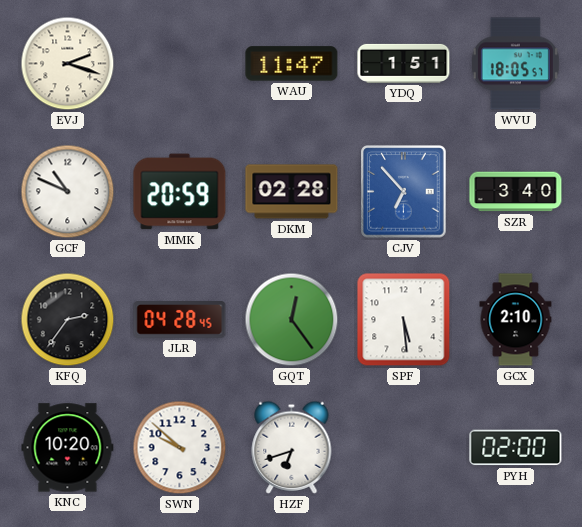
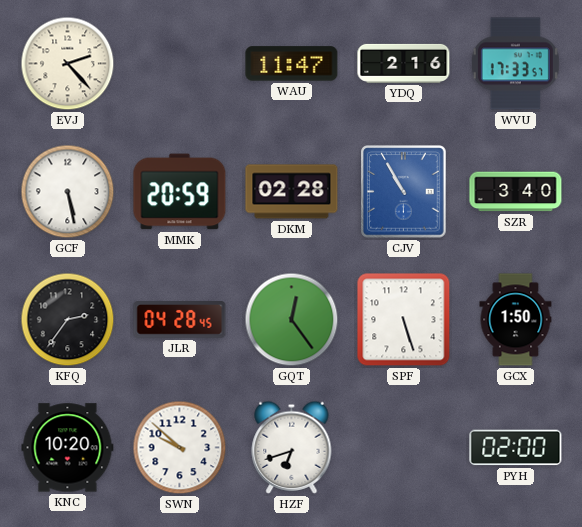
EVJ: 2:18 -> 2:23 (68, 64)
YDQ: 1:51 -> 2:16 (404, 63)
WVU: 18:05 -> 17:33 (515, 64)
GCF: 10:49 -> 5:28 (68, 192)
CJV: 6:53 -> 10:55 (404, 192)
SPF: 5:29 -> 5:27 (404, 320)
GCX: 2:10 -> 1:50 (516, 320)
